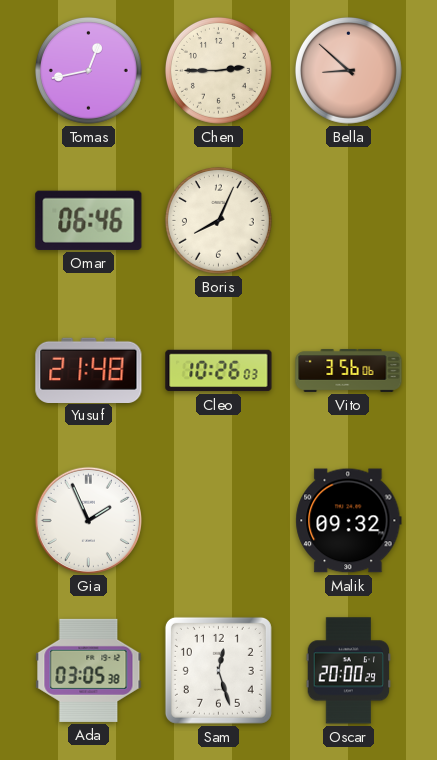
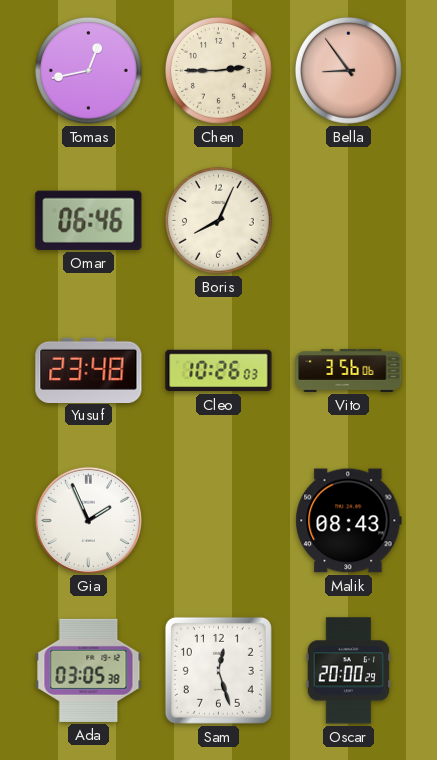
Bella: 8:52 -> 8:54 (348, 70)
Yusuf: 21:48 -> 23:48 (89, 370)
Malik: 09:32 -> 08:43 (349, 521)
